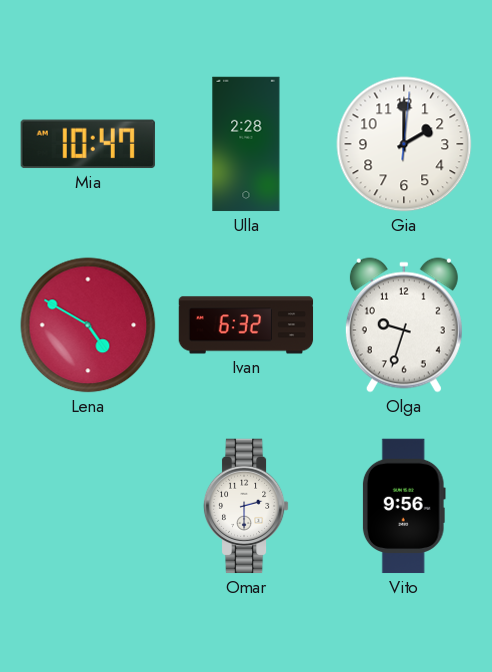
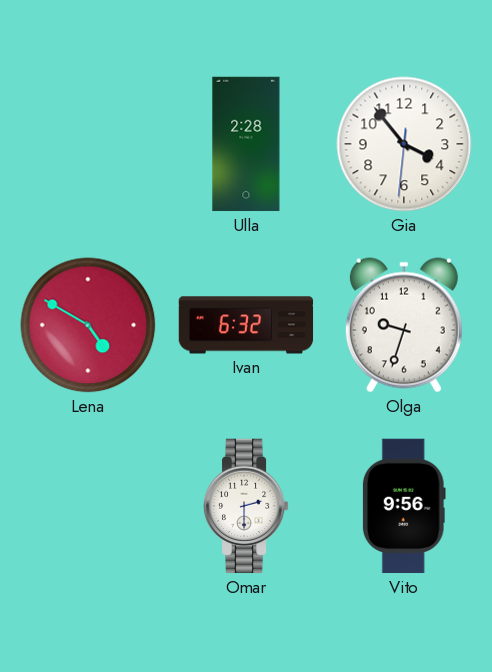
Mia: 10:47 -> none (88, 144)
Gia: 2:00 -> 3:53 (404, 144)
